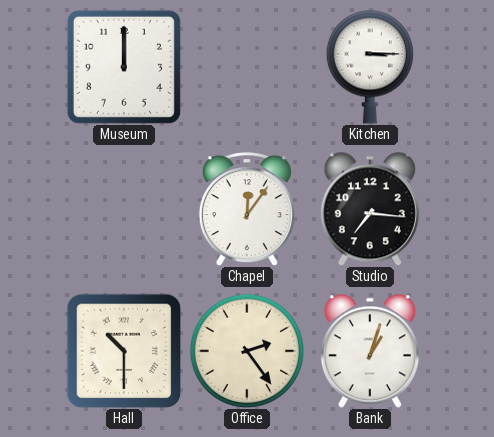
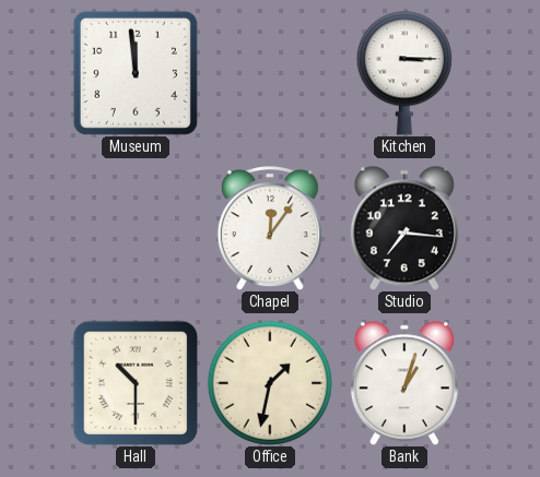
Museum: 12:00 -> 11:59 (136, 73)
Office: 2:24 -> 1:32 (270, 383)
